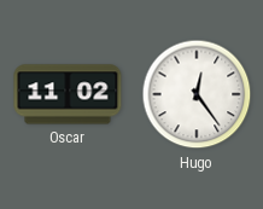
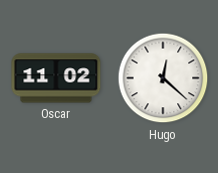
Hugo: 12:24 -> 12:22 (163, 78)
